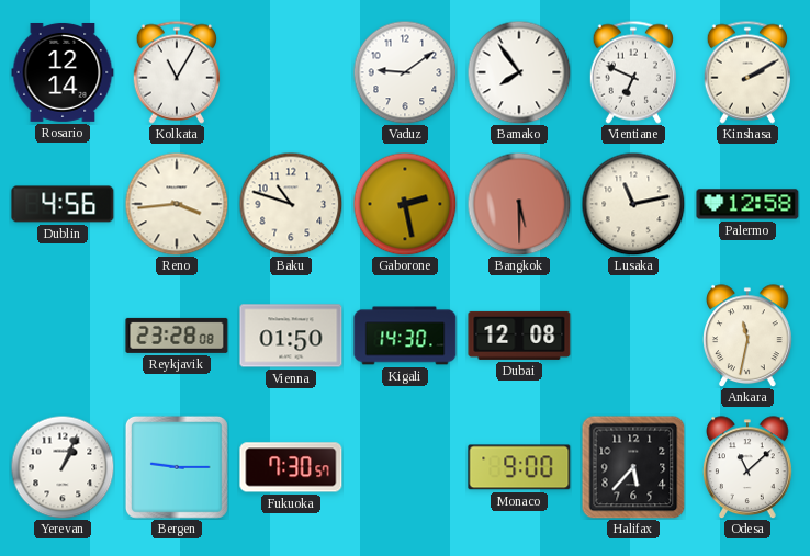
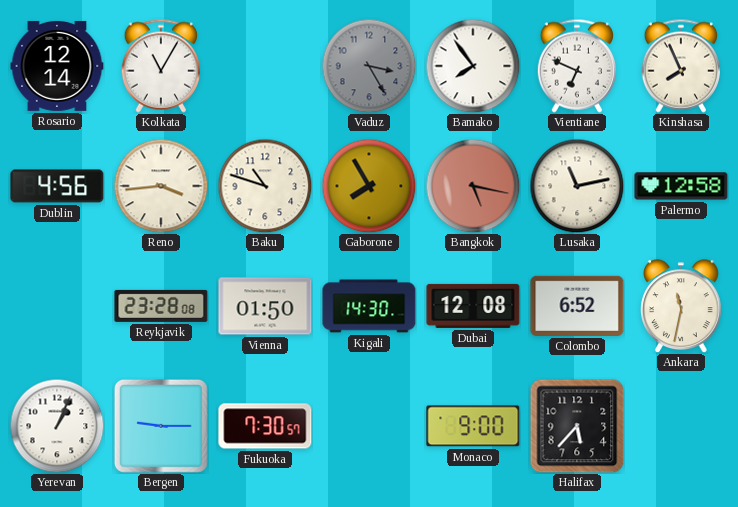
Vaduz: 9:09 -> 3:25 (369, 66)
Vaduz dial: white -> grey (369, 66)
Kinshasa: 2:10 -> 7:56 (680, 66)
Gaborone: 2:28 -> 7:55 (369, 186)
Bangkok: 5:30 -> 5:17 (473, 186)
Colombo: none -> 6:52 (577, 306)
Odesa: 11:08 -> none (749, 467)
